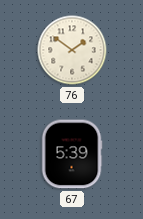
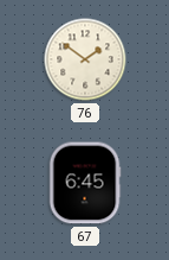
67: 5:39 -> 6:45 (85, 183)
